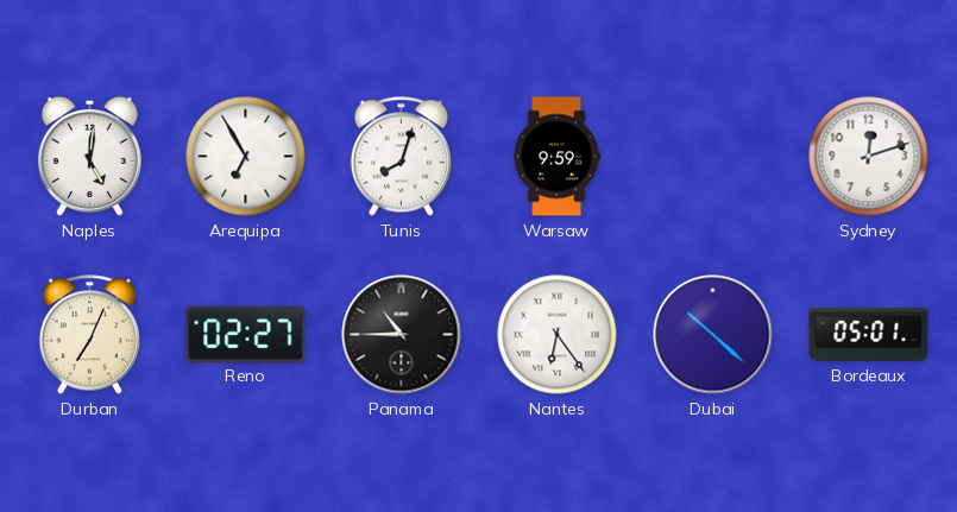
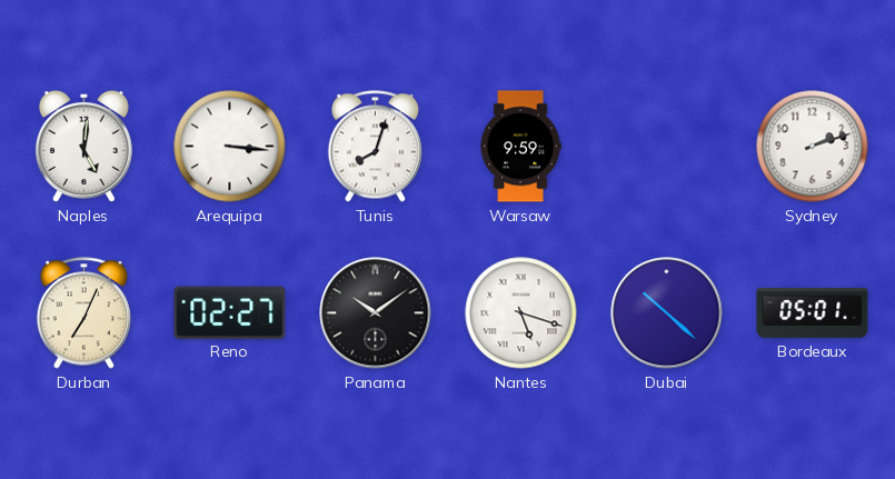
Arequipa: 6:55 -> 3:16 (230, 147)
Sydney: 12:12 -> 2:12 (813, 147)
Panama: 10:45 -> 10:09 (376, 313)
Nantes: 6:24 -> 5:18 (521, 313)
